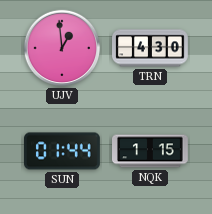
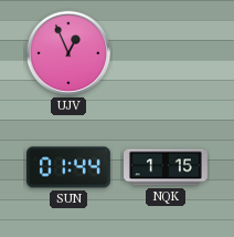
UJV: 12:59 -> 12:56 (68, 53)
TRN: 4:30 -> none (150, 48)
